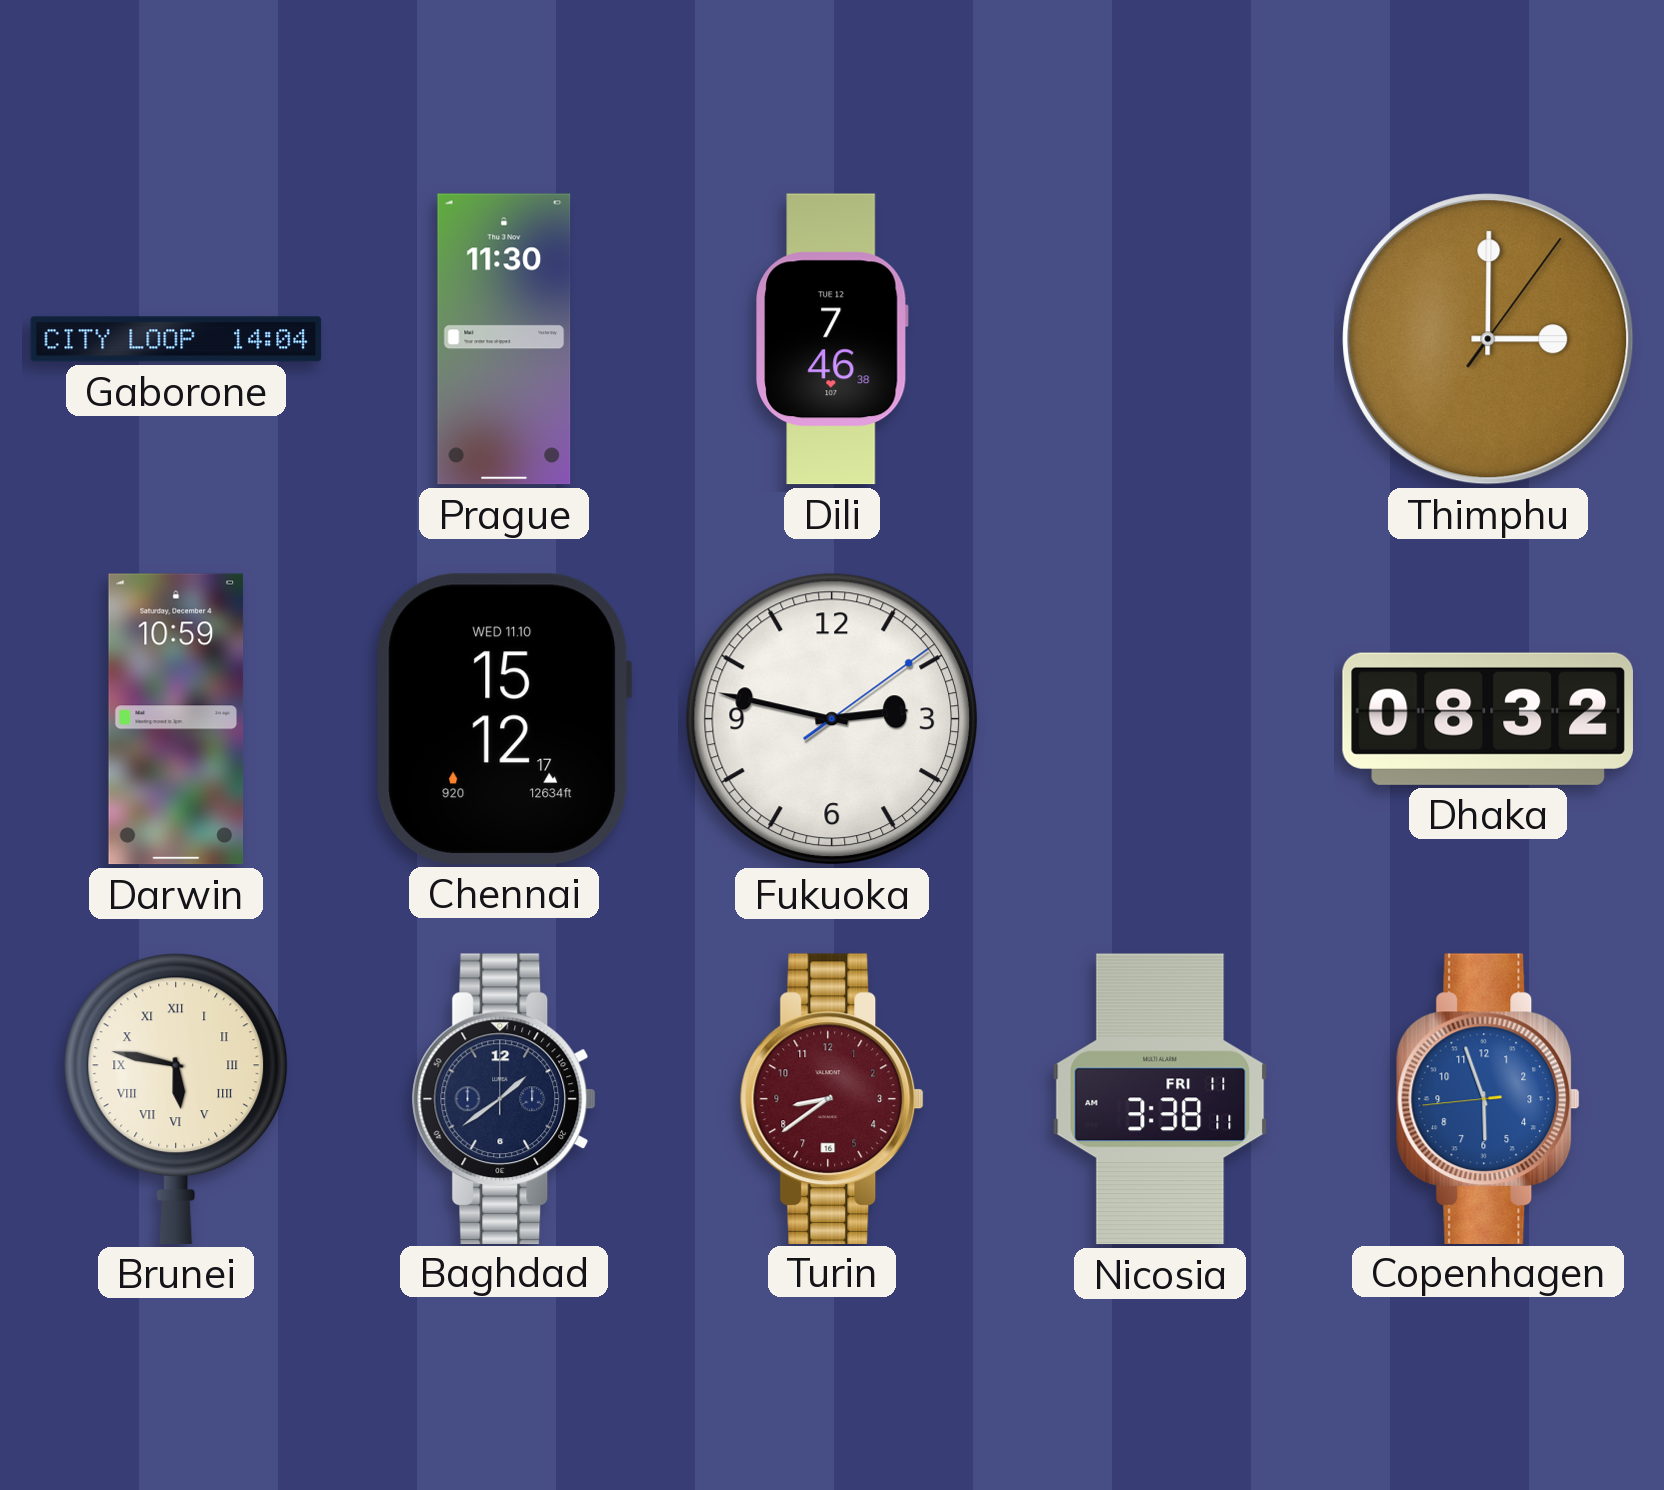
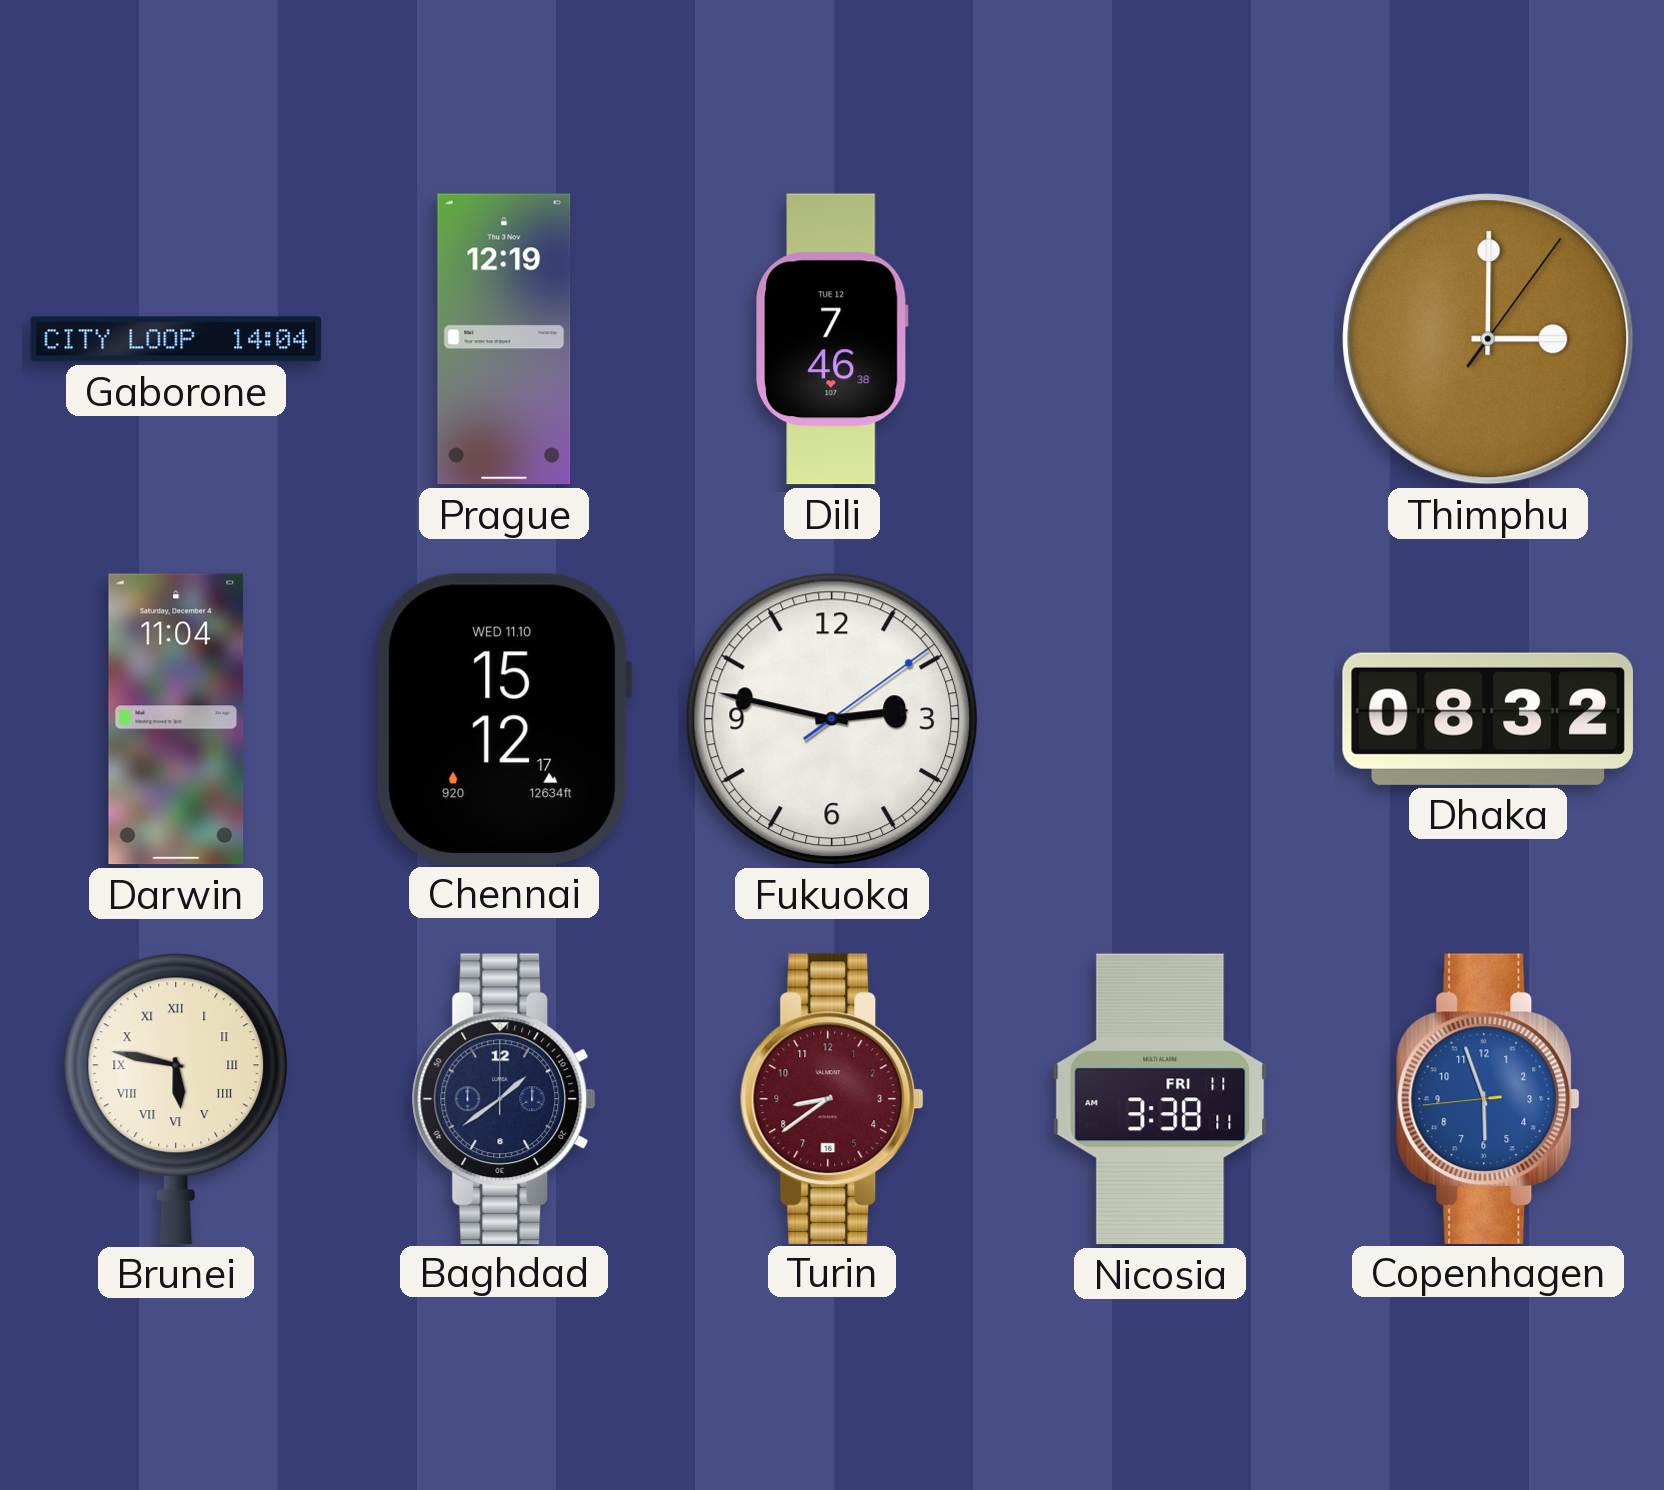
Prague: 11:30 -> 12:19 (504, 339)
Darwin: 10:59 -> 11:04 (176, 719)
